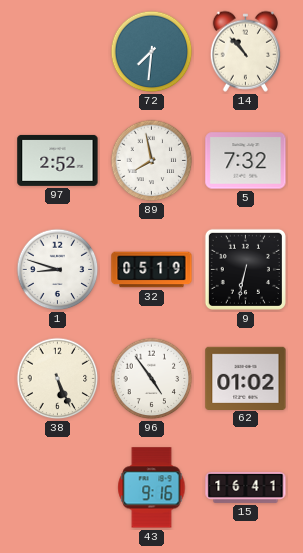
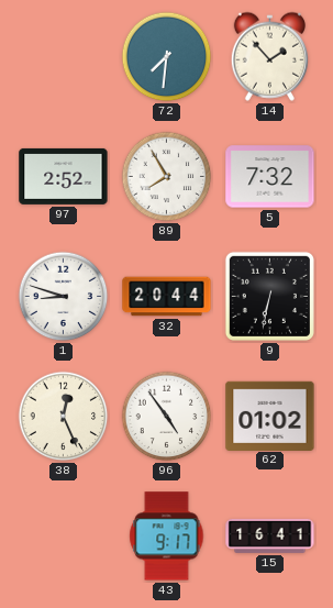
14: 10:53 -> 1:53 (269, 56)
89: 7:58 -> 7:55 (167, 177)
32: 05:19 -> 20:44 (167, 297)
38: 5:26 -> 12:26 (64, 417)
43: 9:16 -> 9:17 (167, 537)
